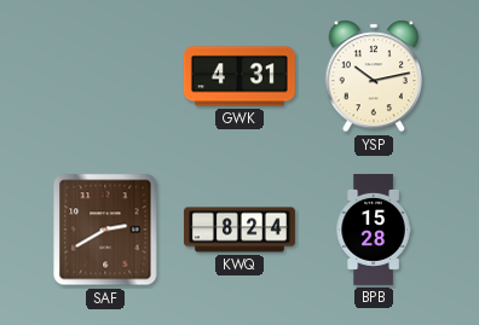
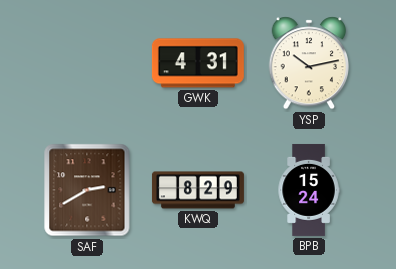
KWQ: 8:24 -> 8:29 (198, 190)
BPB: 15:28 -> 15:24 (309, 190)
